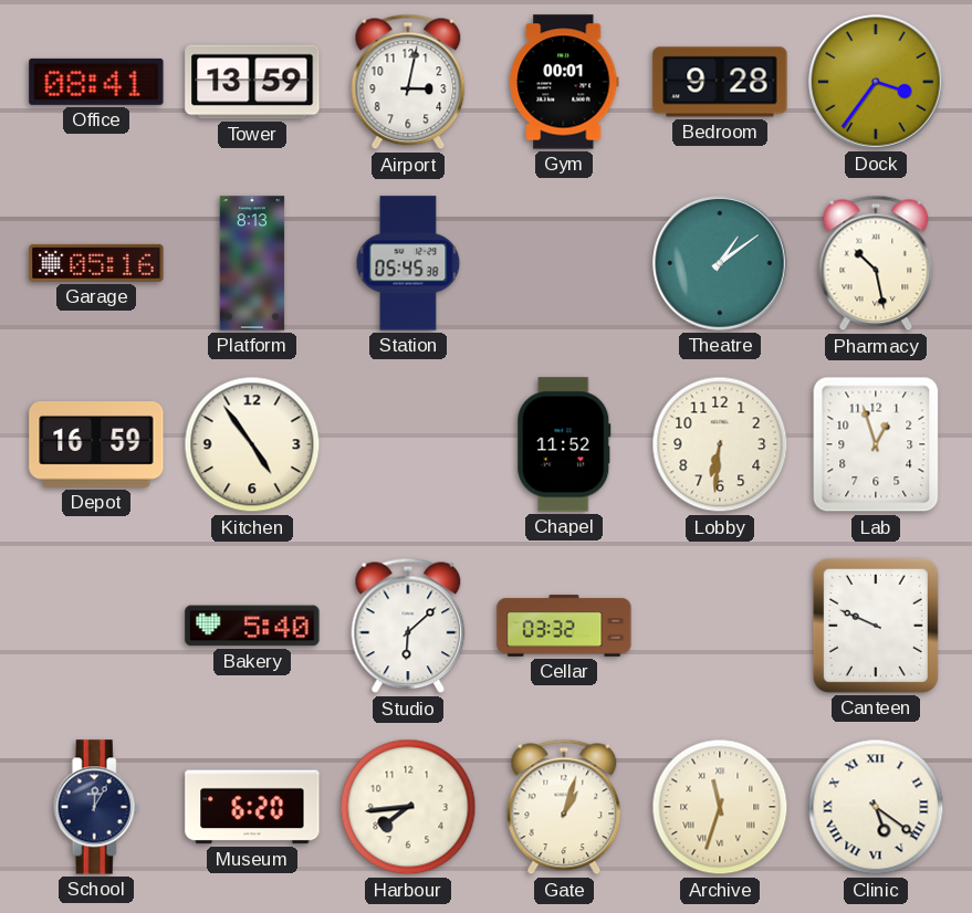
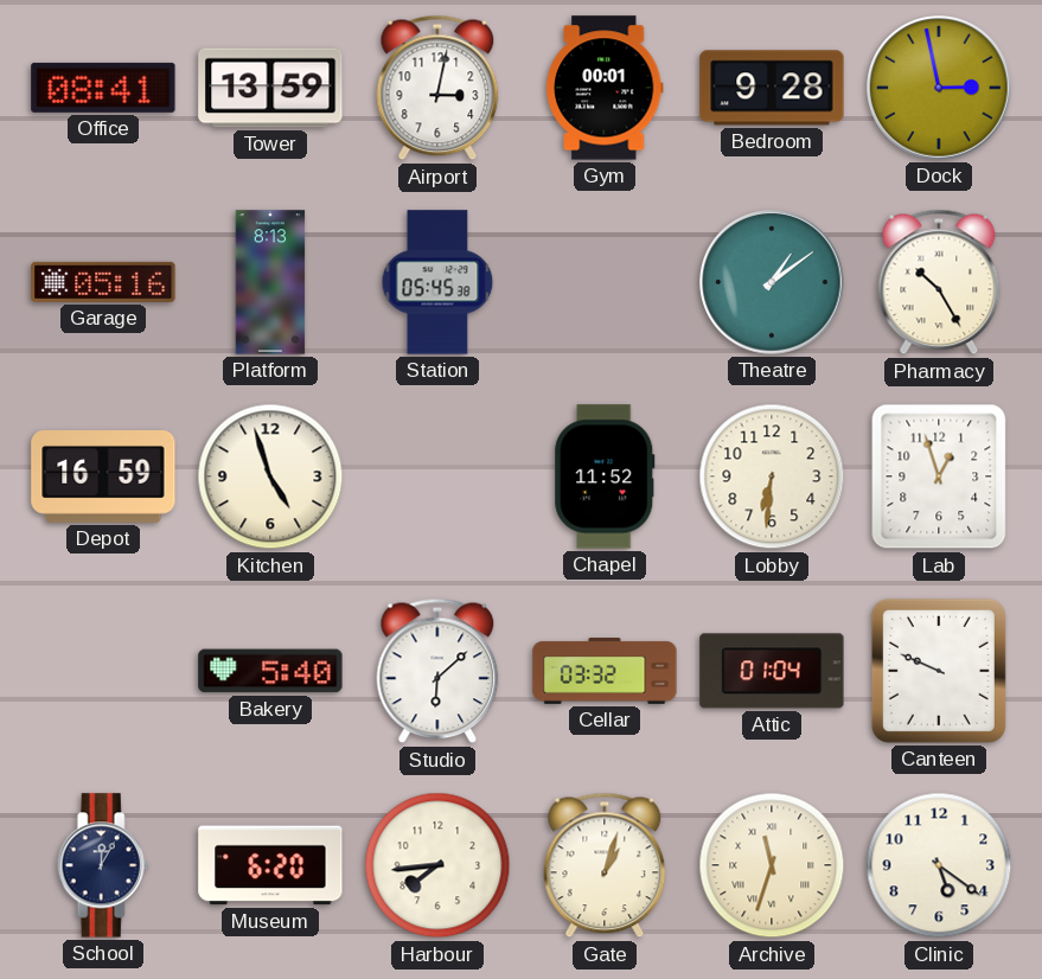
Dock: 3:36 -> 2:58 (939, 88)
Pharmacy: 10:28 -> 10:25 (939, 282)
Kitchen: 4:54 -> 4:57 (270, 476)
Attic: none -> 01:04 (772, 671)
Clinic numerals: Roman -> Arabic (939, 865)
